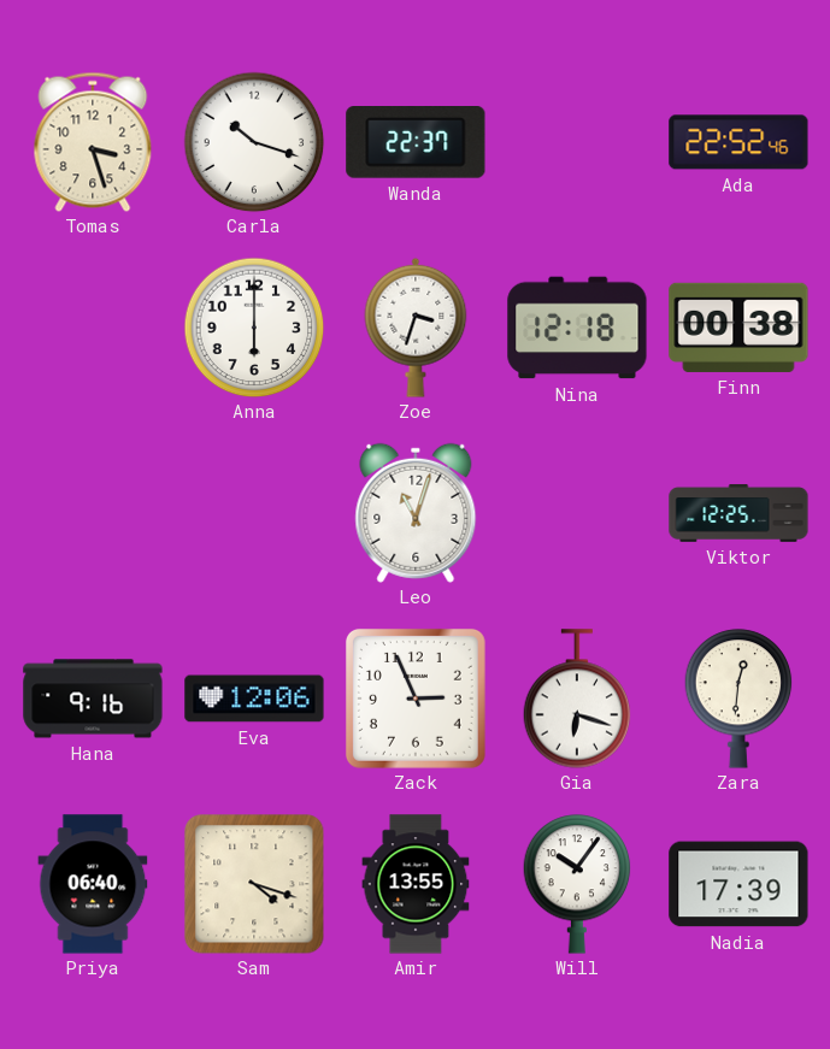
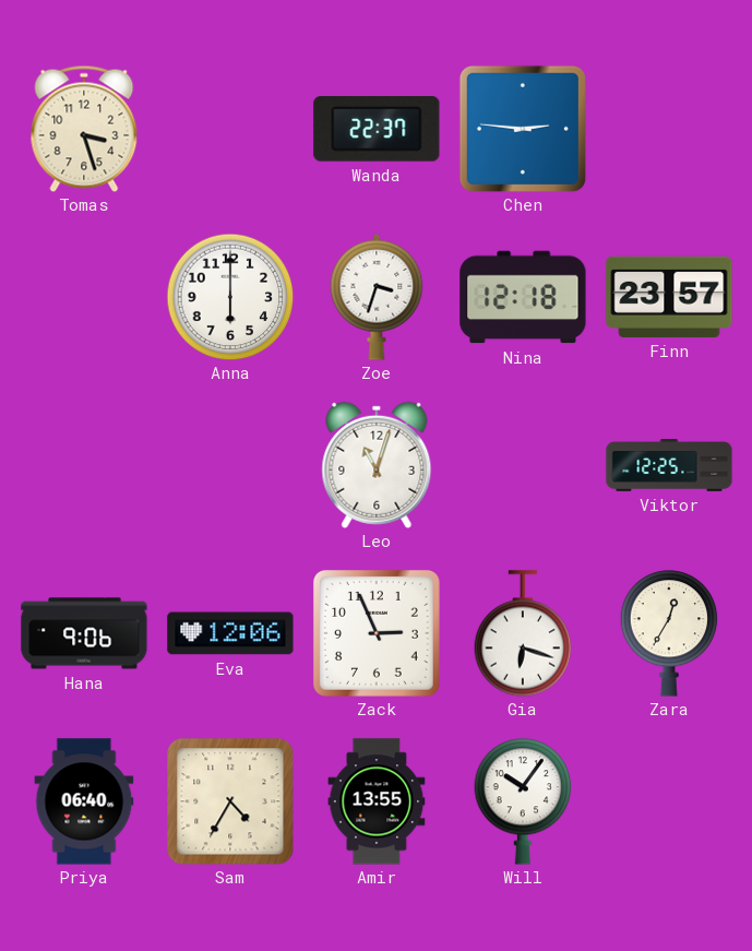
Carla: 10:18 -> none (254, 142)
Chen: none -> 2:46 (523, 129)
Ada: 22:52 -> none (738, 142)
Finn: 00:38 -> 23:57 (669, 297)
Hana: 9:16 -> 9:06 (84, 633)
Zara: 12:31 -> 12:35 (669, 633)
Sam: 4:18 -> 4:35 (230, 801)
Nadia: 17:39 -> none (738, 884)
